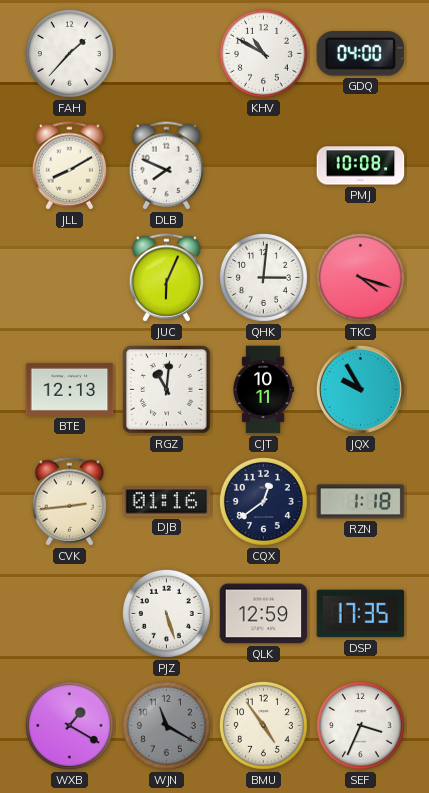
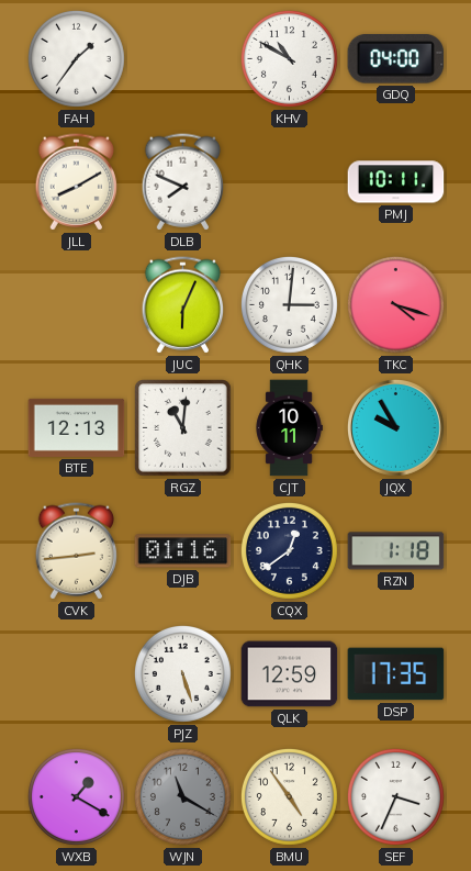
FAH: 1:37 -> 1:36 (76, 58)
PMJ: 10:08 -> 10:11 (396, 182)
